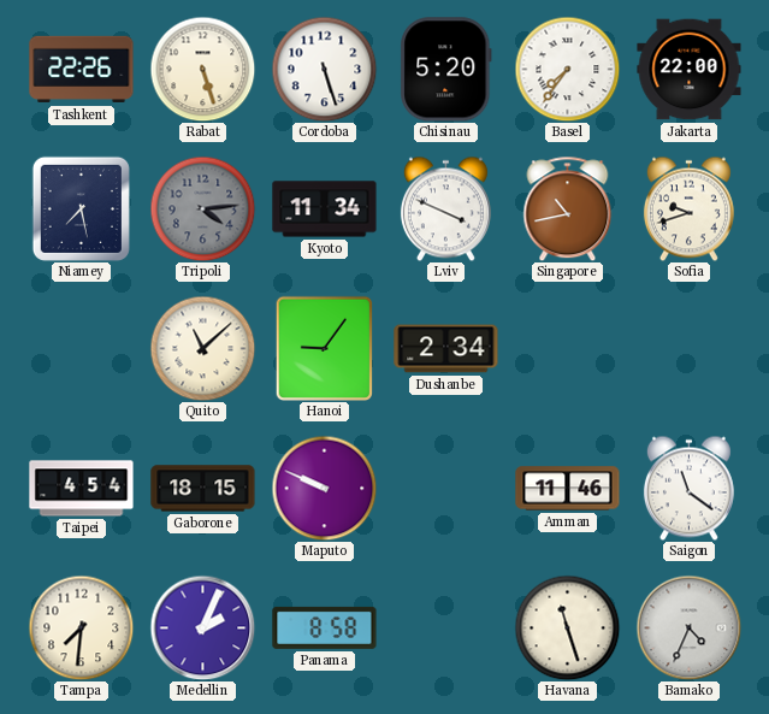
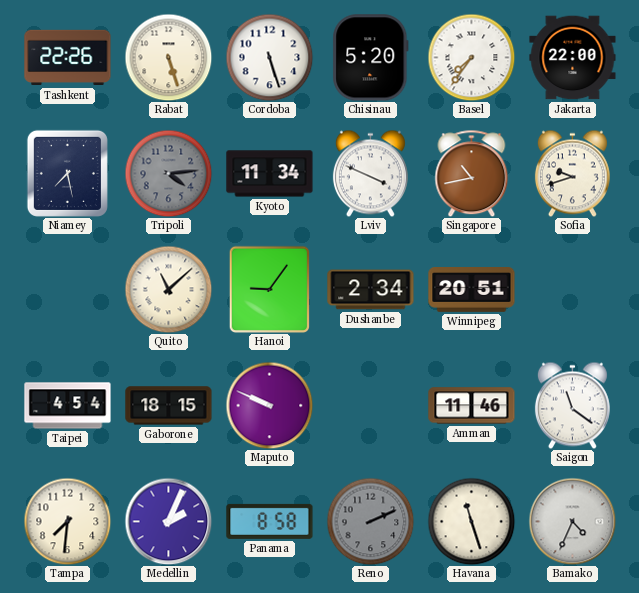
Winnipeg: none -> 20:51 (472, 290)
Reno: none -> 2:11 (370, 521)
